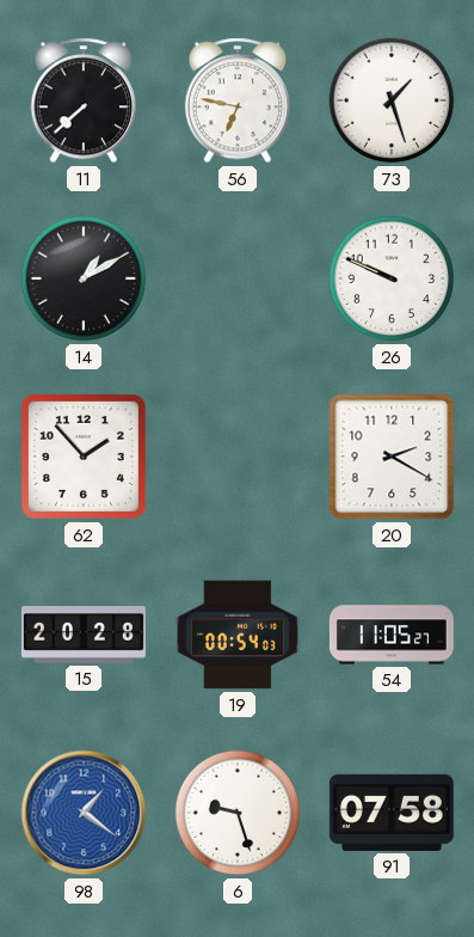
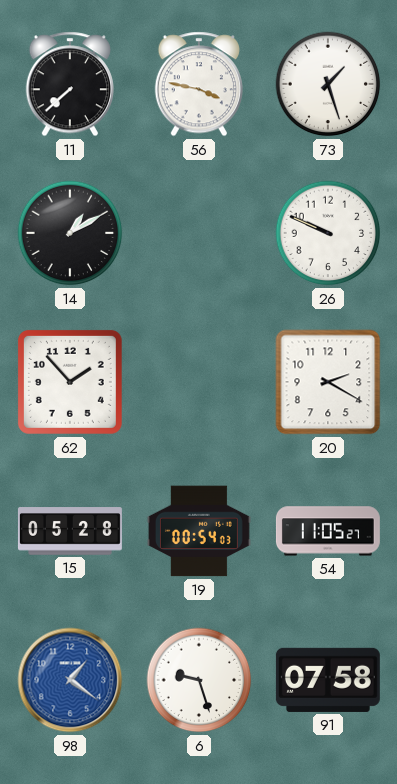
56: 6:47 -> 3:47 (199, 84)
15: 20:28 -> 05:28 (70, 531)
